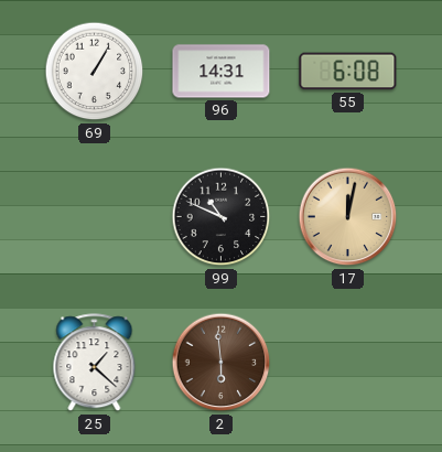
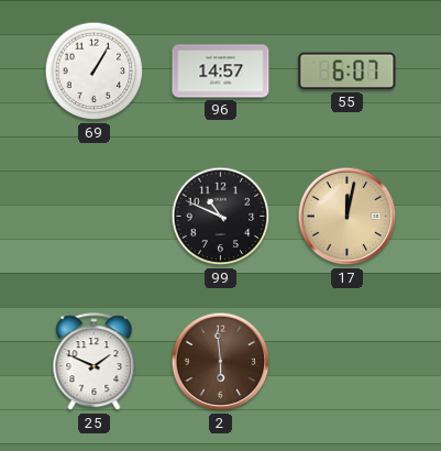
96: 14:31 -> 14:57 (221, 71)
55: 6:08 -> 6:07 (348, 71)
25: 1:22 -> 1:49 (95, 362)
